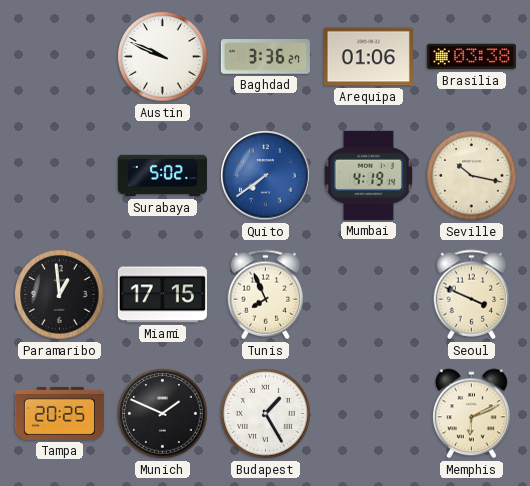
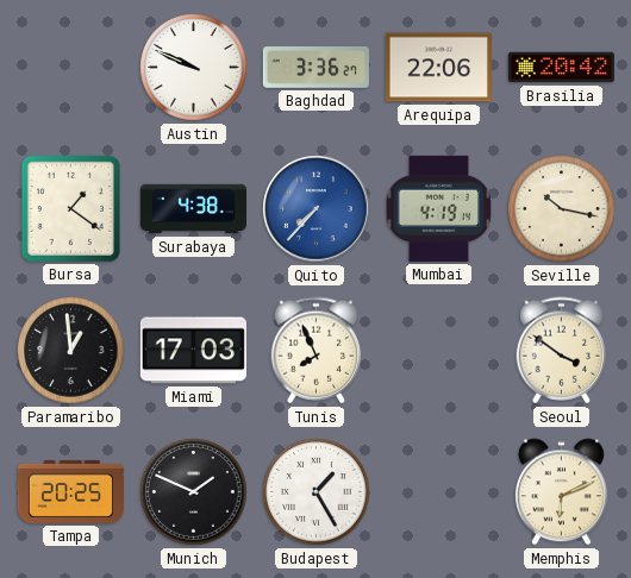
Arequipa: 01:06 -> 22:06 (438, 68)
Brasilia: 03:38 -> 20:42 (561, 68)
Bursa: none -> 1:21 (70, 208)
Surabaya: 5:02 -> 4:38 (193, 209)
Quito: 7:39 -> 7:37 (317, 209)
Miami: 17:15 -> 17:03 (193, 351)
Seoul: 3:49 -> 3:51 (562, 351)
